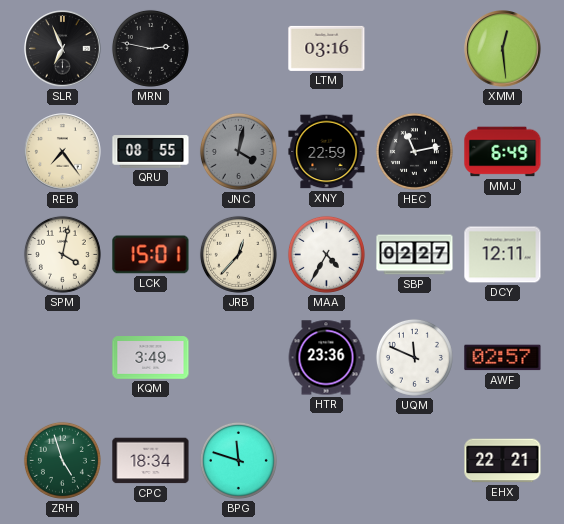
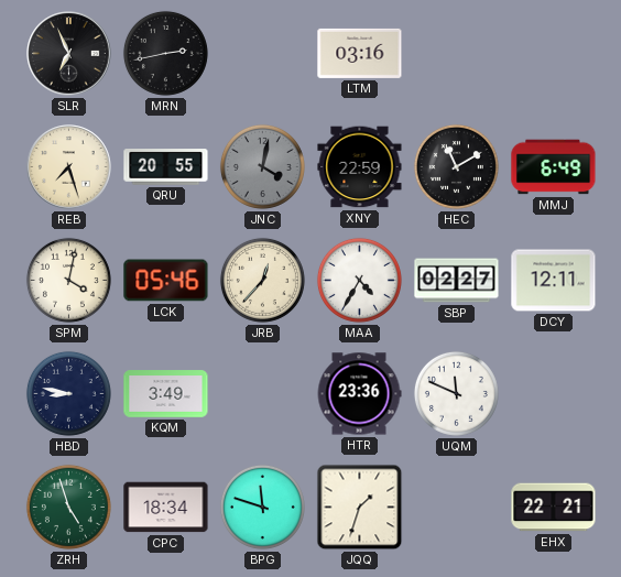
MRN: 2:47 -> 2:43 (165, 53)
XMM: 12:29 -> none (503, 49)
REB: 7:24 -> 7:27 (69, 167)
QRU: 08:55 -> 20:55 (166, 167)
HEC: 11:13 -> 11:10 (456, 166)
LCK: 15:01 -> 05:46 (166, 281)
HBD: none -> 8:47 (68, 393)
AWF: 02:57 -> none (503, 358)
JQQ: none -> 1:33 (360, 508)
